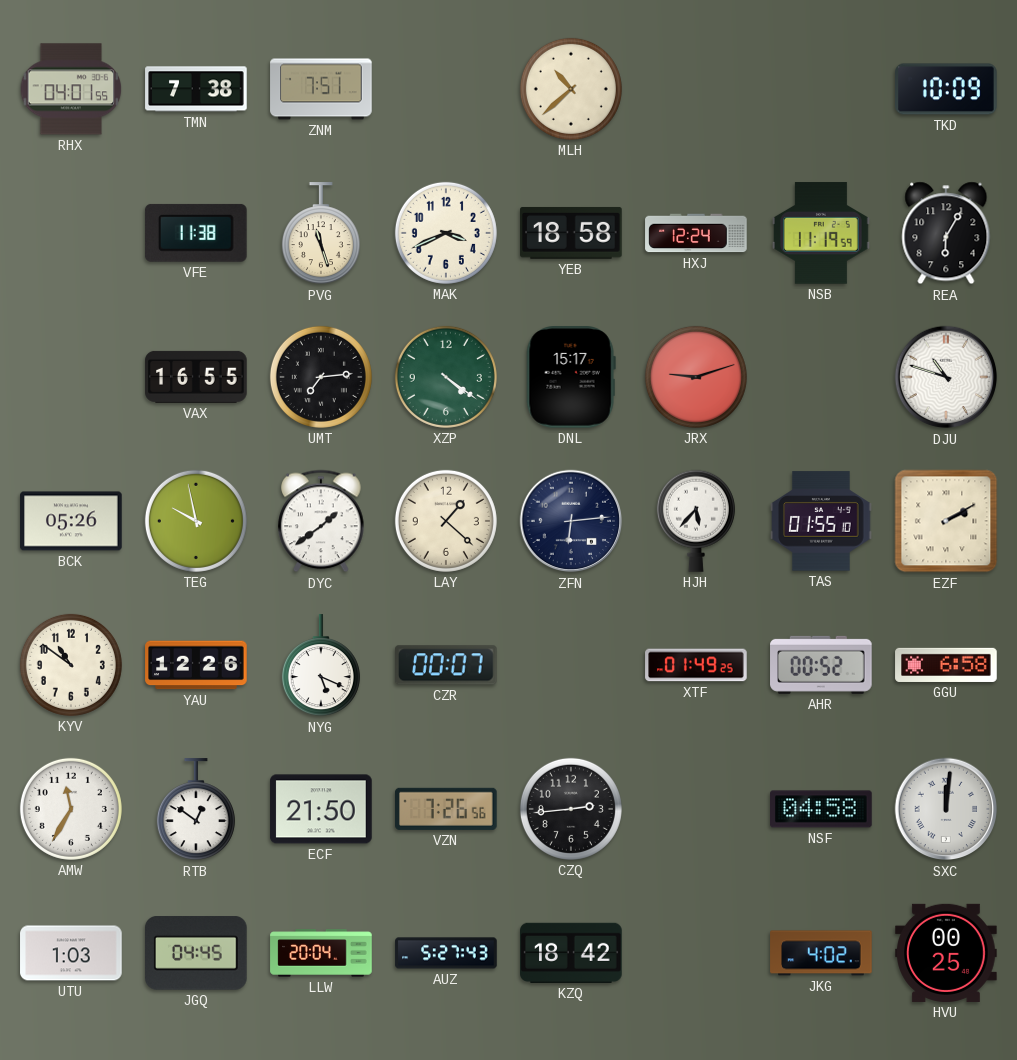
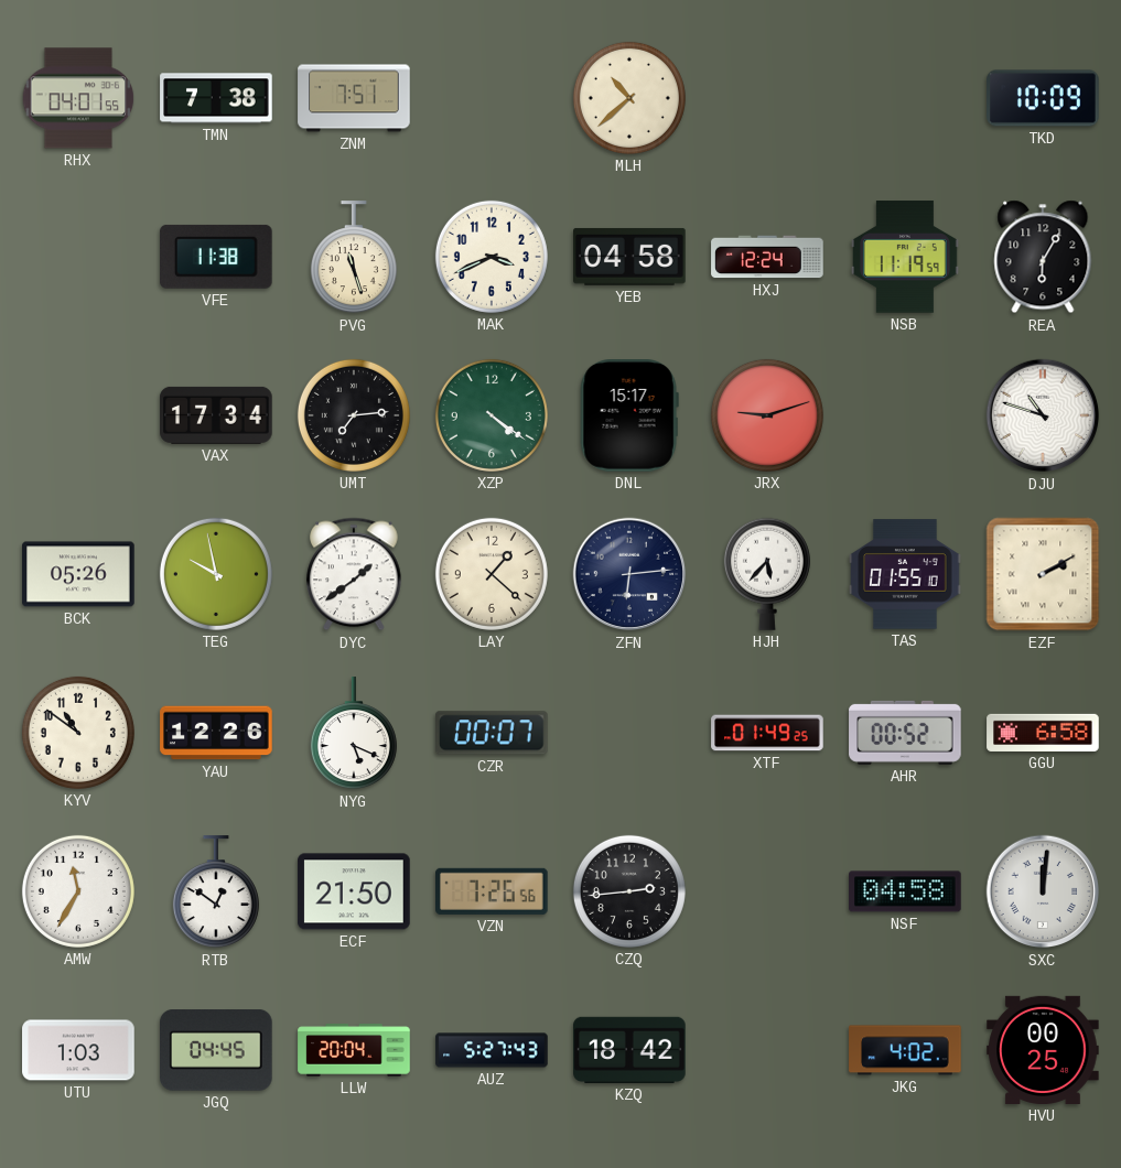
YEB: 18:58 -> 04:58 (629, 257)
VAX: 16:55 -> 17:34 (216, 415)
